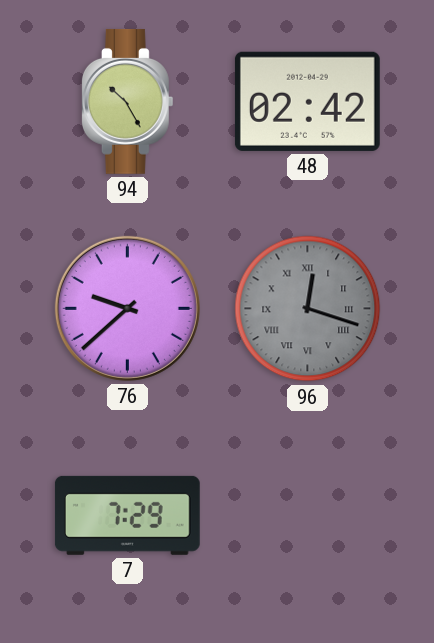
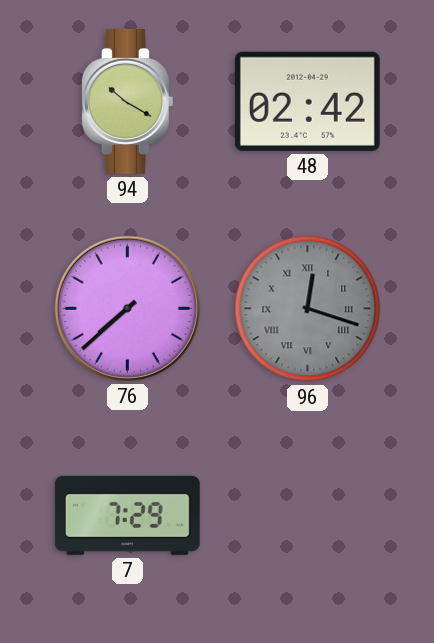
94: 10:25 -> 10:20 (127, 101)
76: 9:38 -> 7:38 (127, 308)
